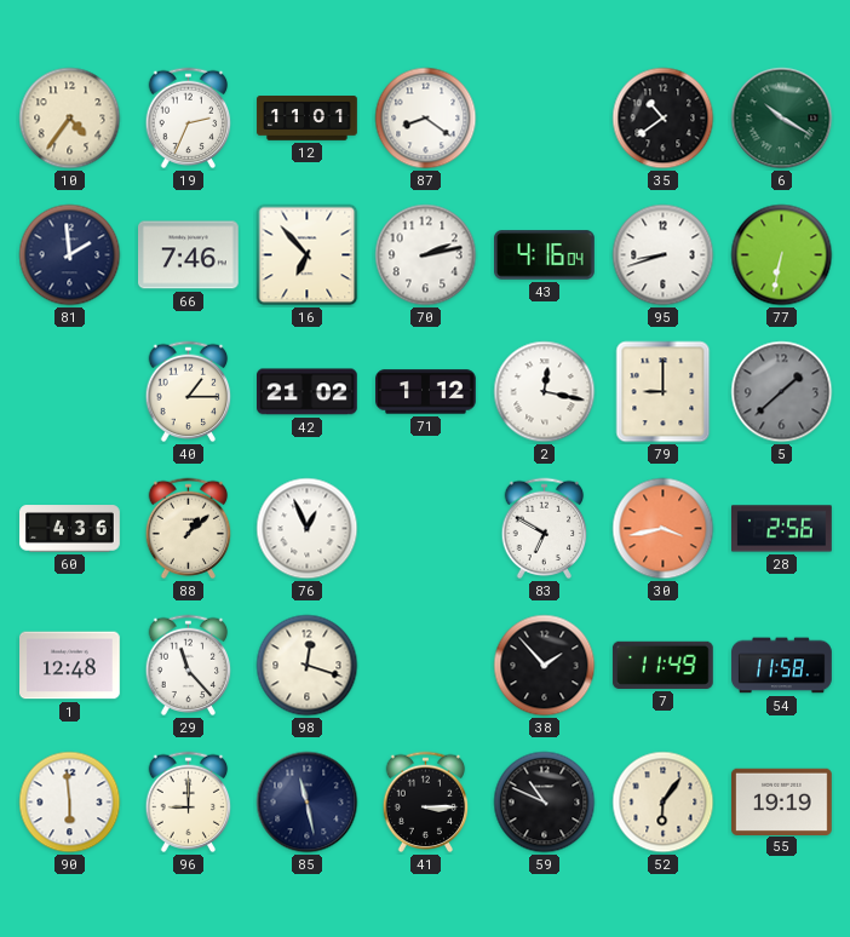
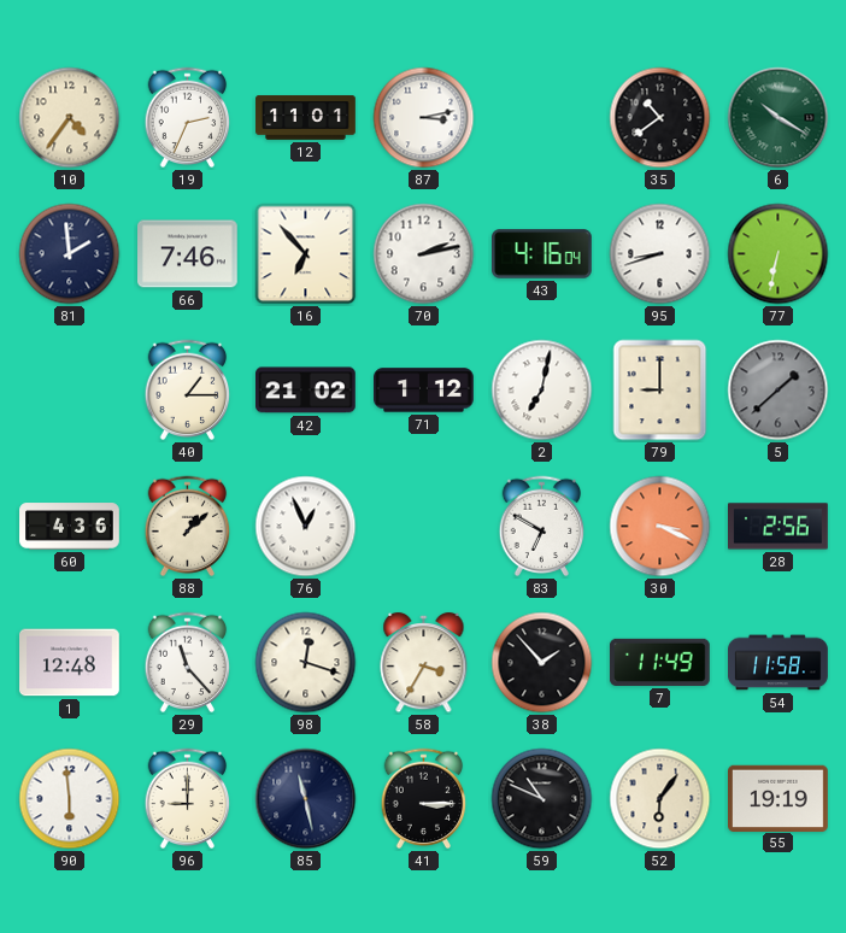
87: 8:21 -> 3:13 (424, 118)
2: 12:17 -> 7:02 (542, 391)
30: 3:43 -> 3:19 (660, 527)
58: none -> 3:35 (424, 663)
